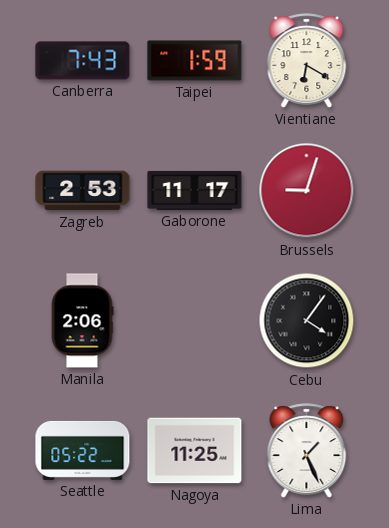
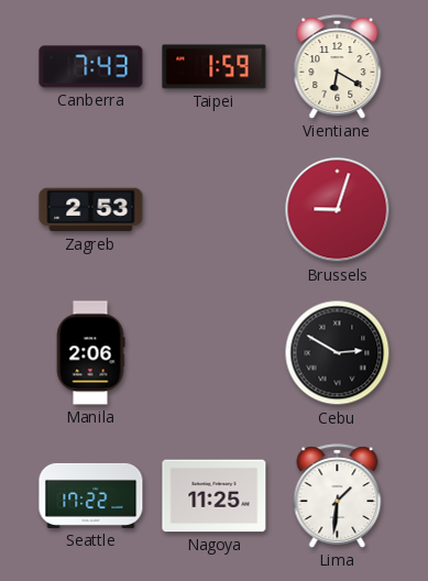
Gaborone: 11:17 -> none (195, 190)
Cebu: 4:06 -> 2:50 (338, 353)
Seattle: 05:22 -> 17:22 (91, 495)
Lima: 1:26 -> 1:31 (338, 496)
